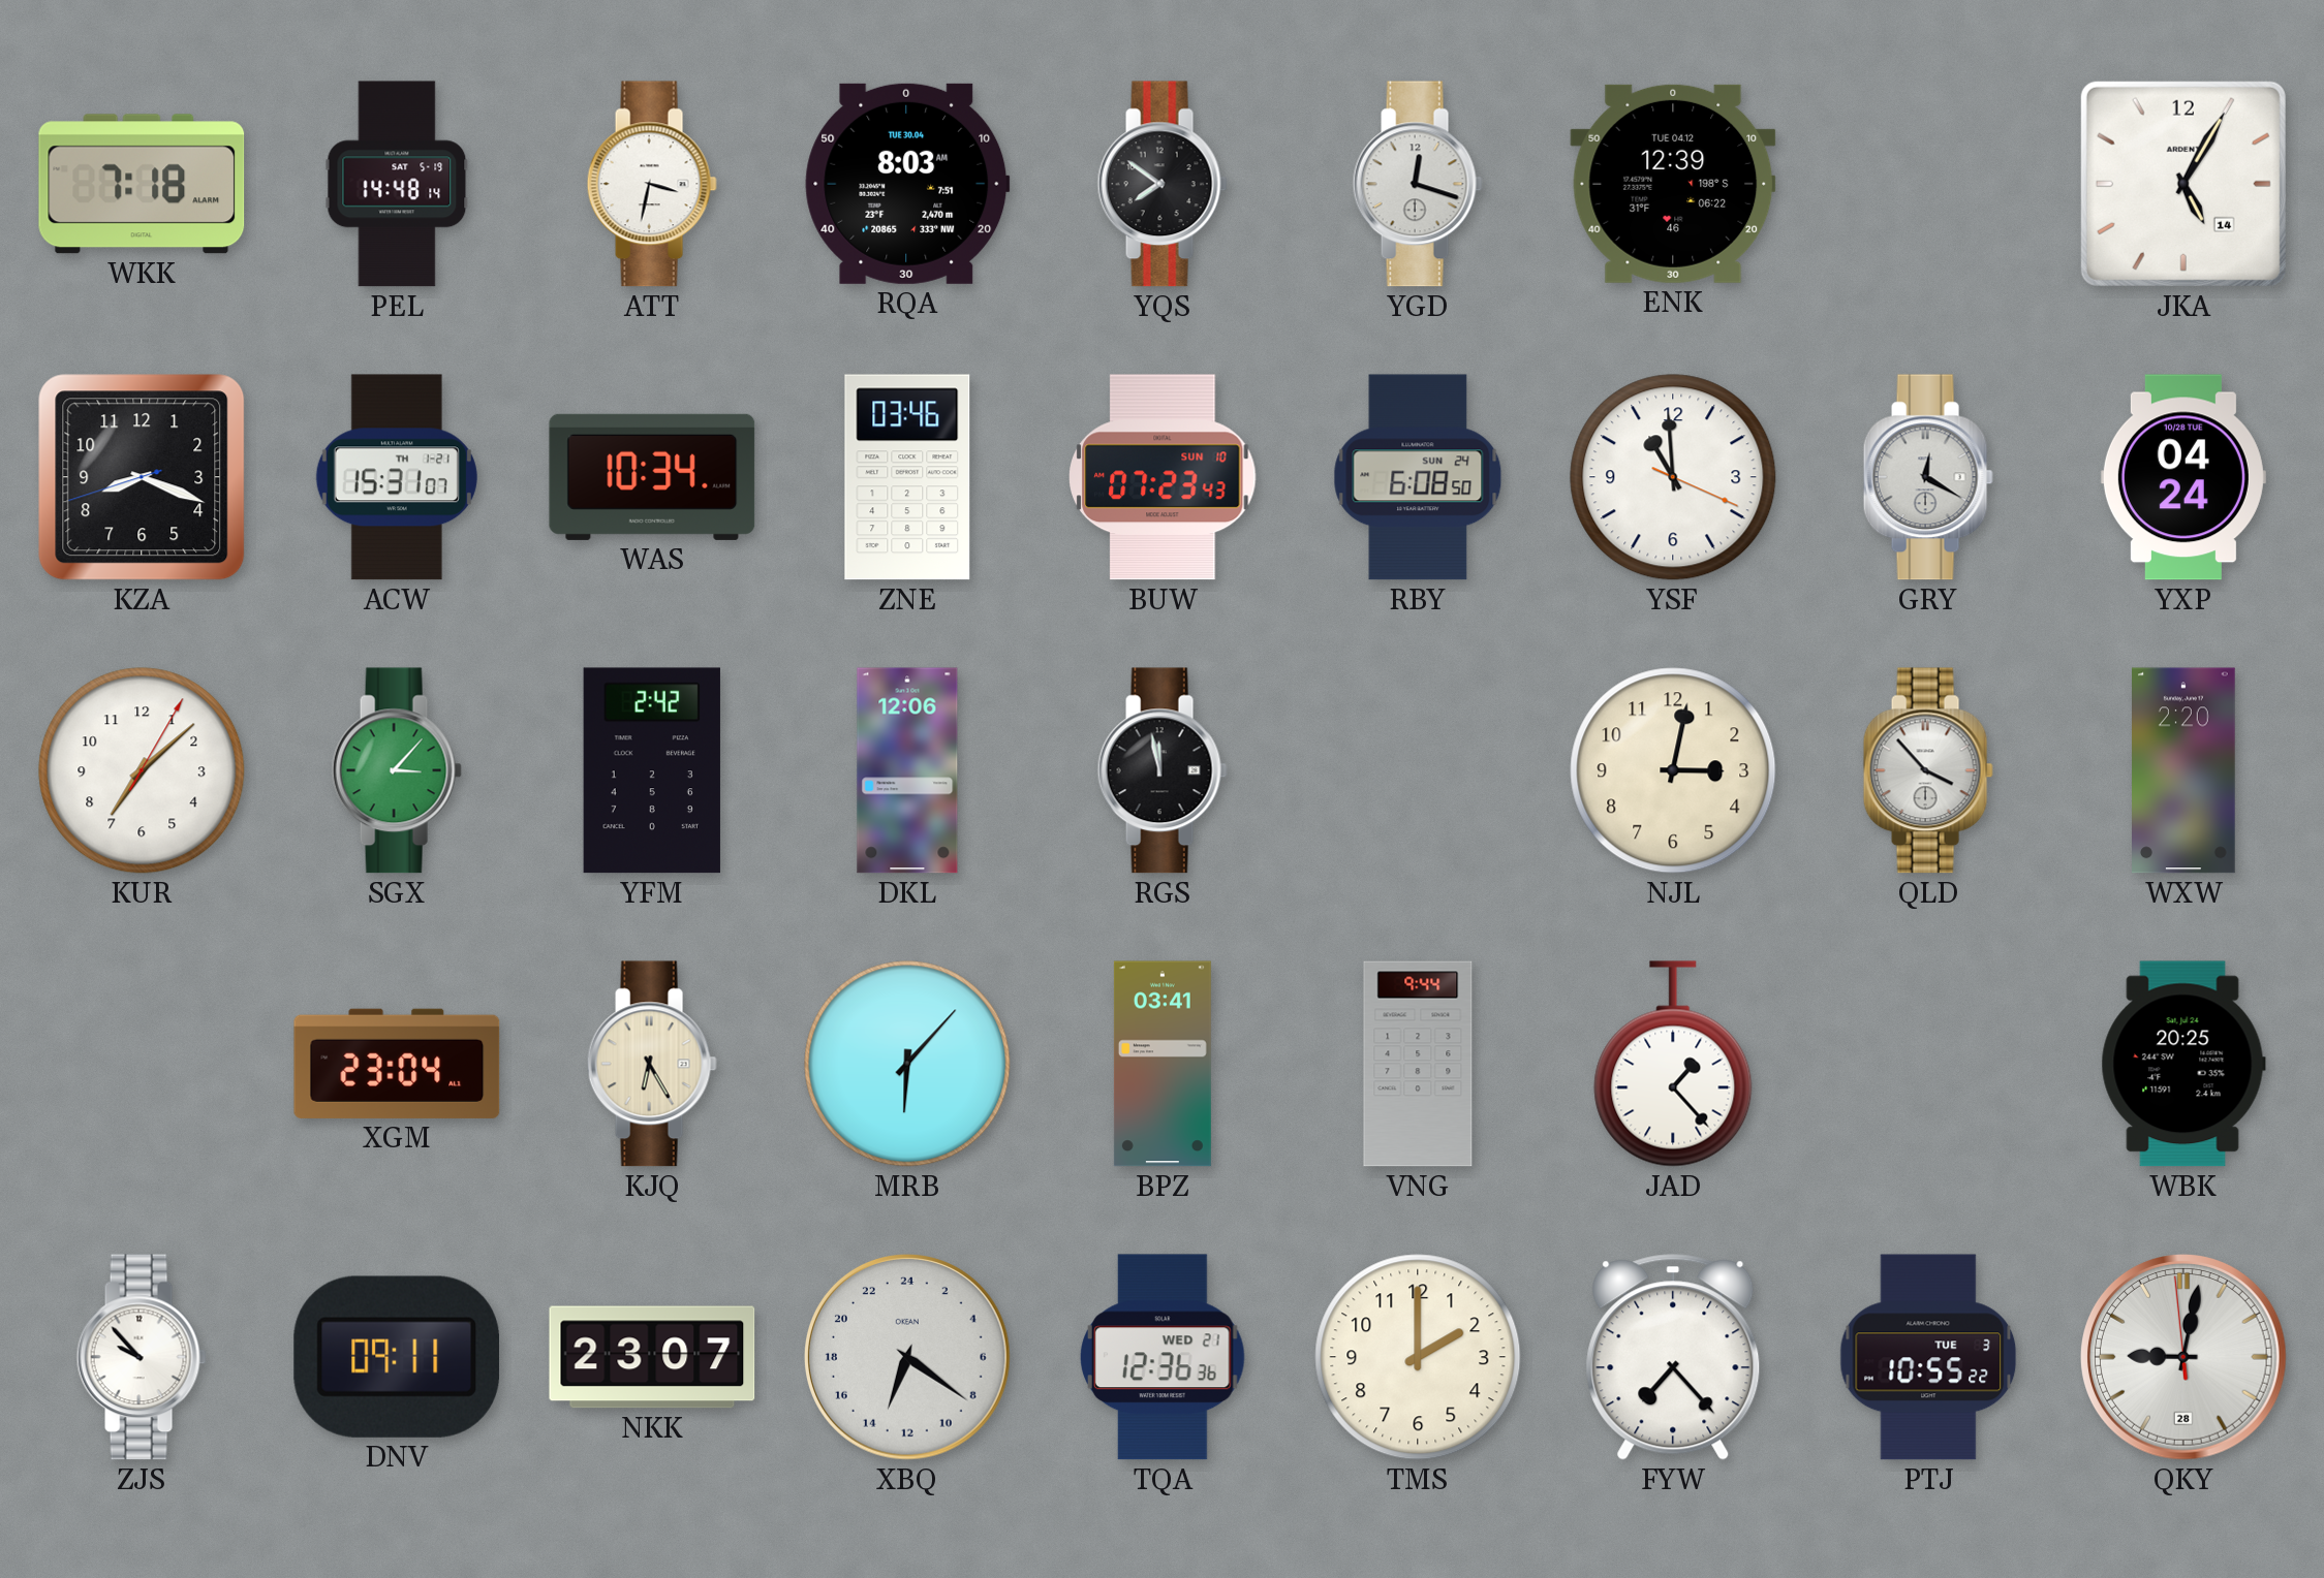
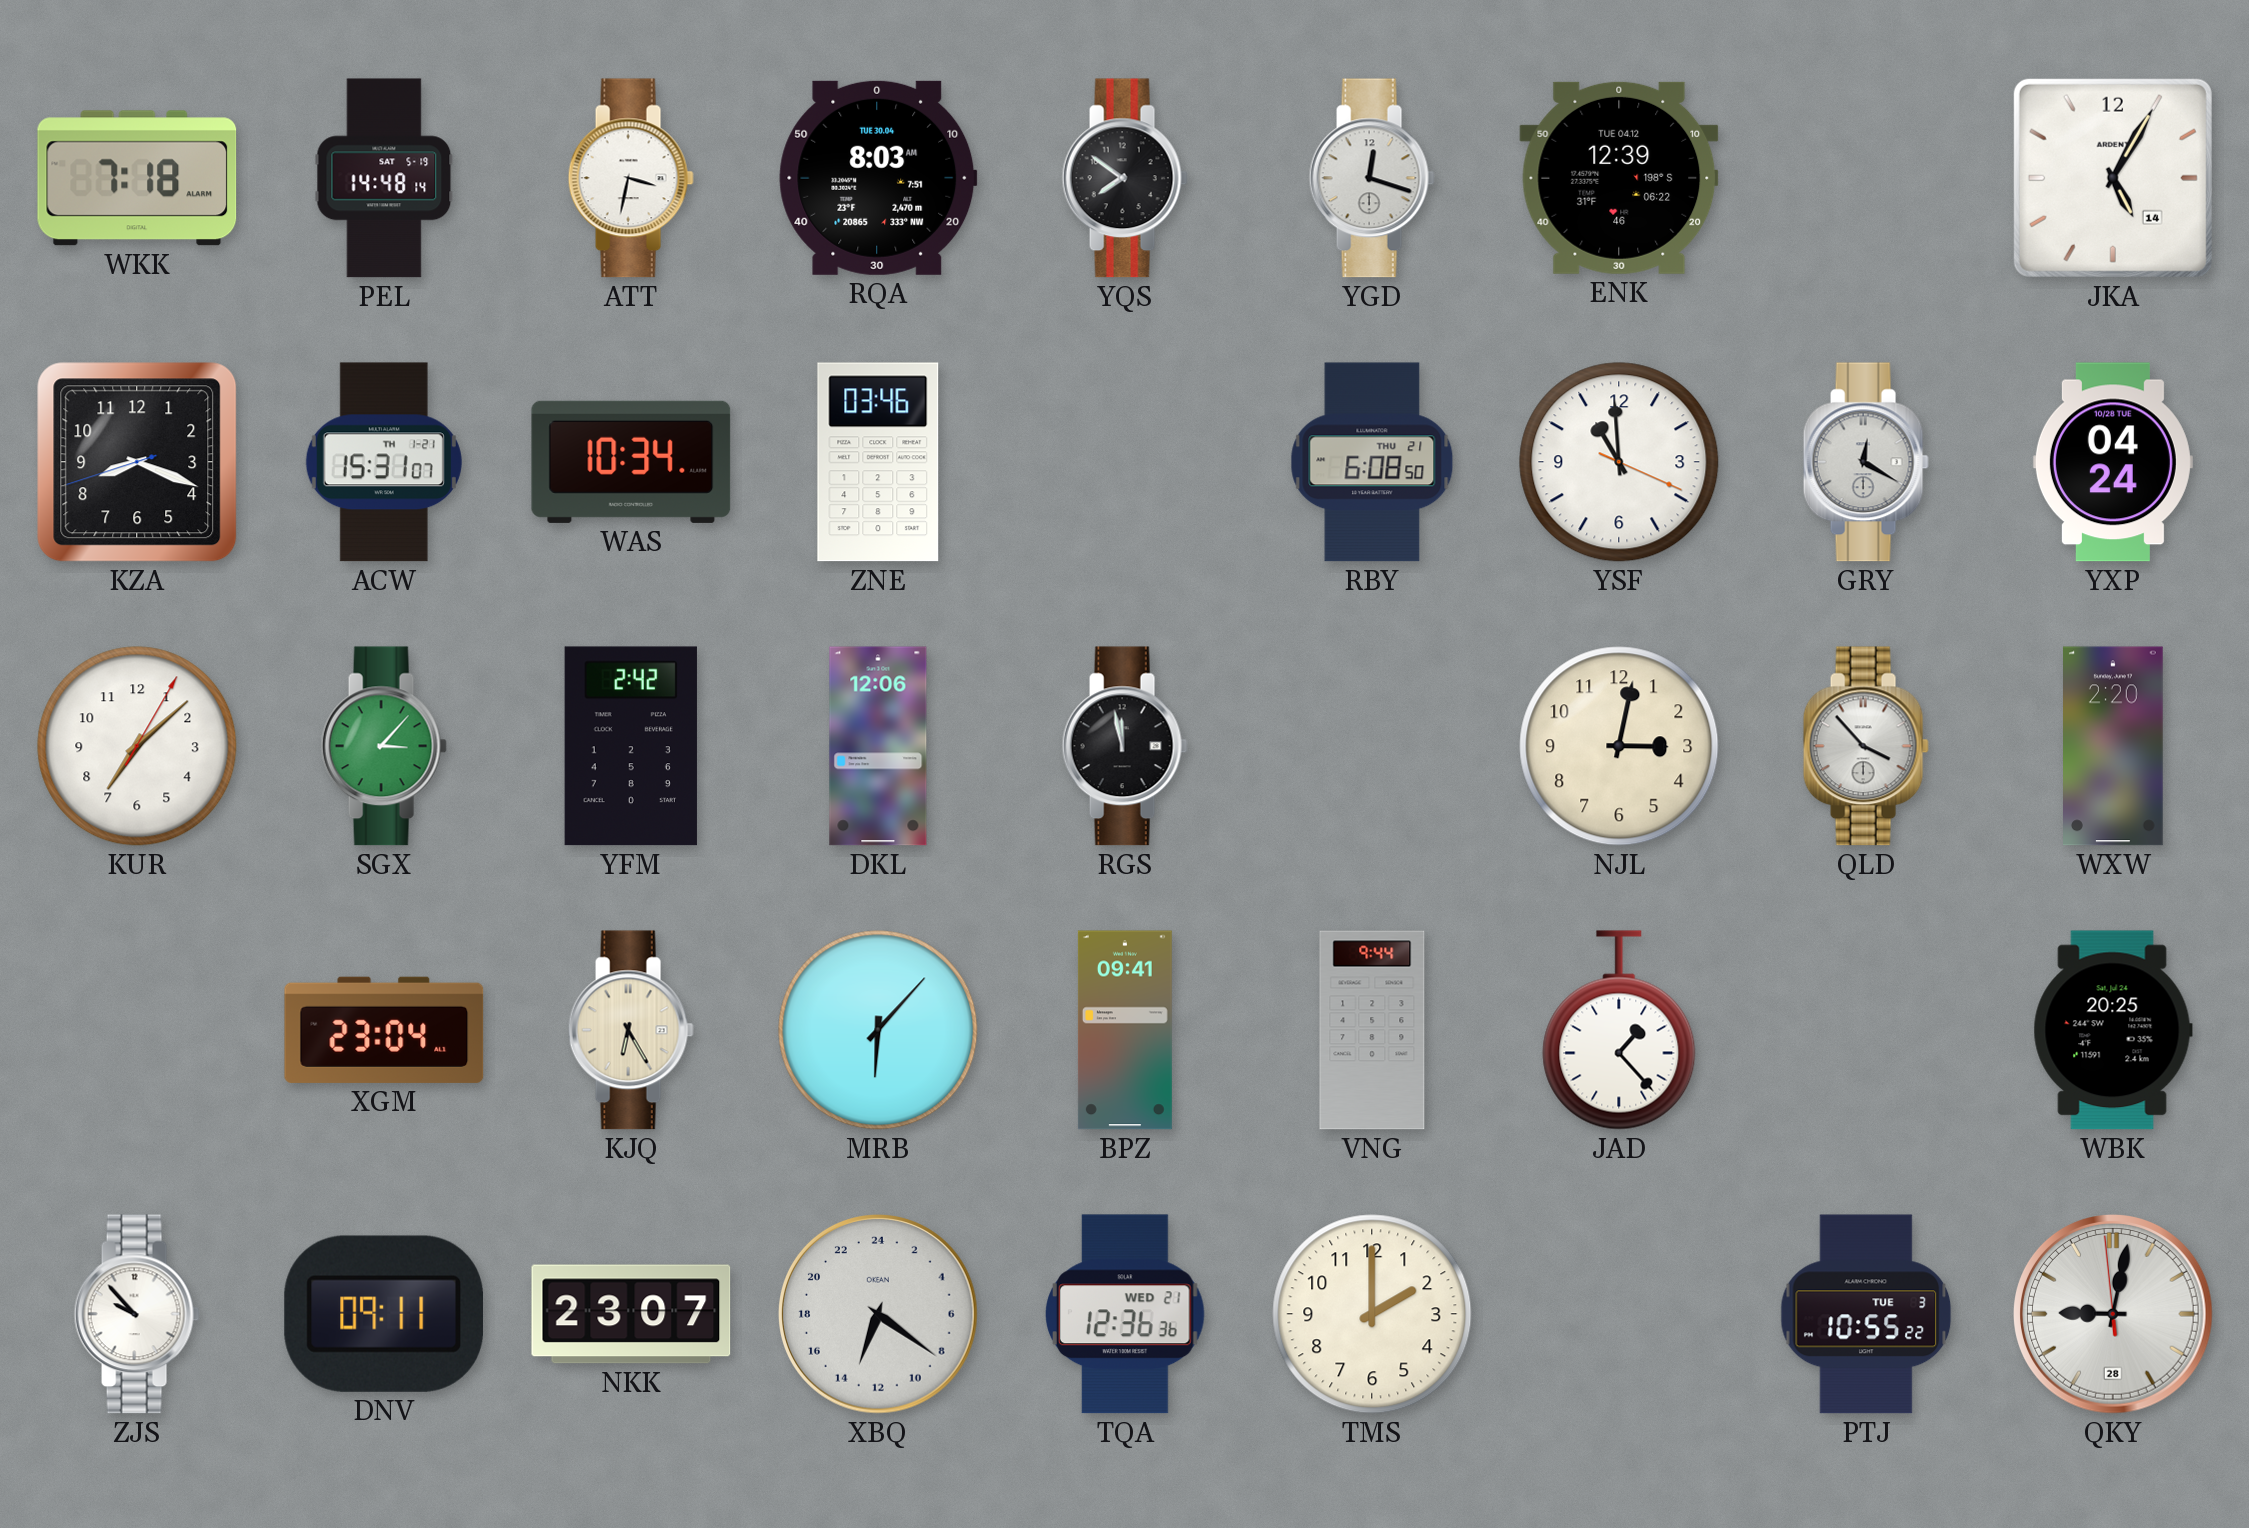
BUW: 07:23 -> none (1163, 477)
RBY date: SUN 24 -> THU 21 (1372, 462)
BPZ: 03:41 -> 09:41 (1125, 1030)
FYW: 7:23 -> none (1673, 1357)
